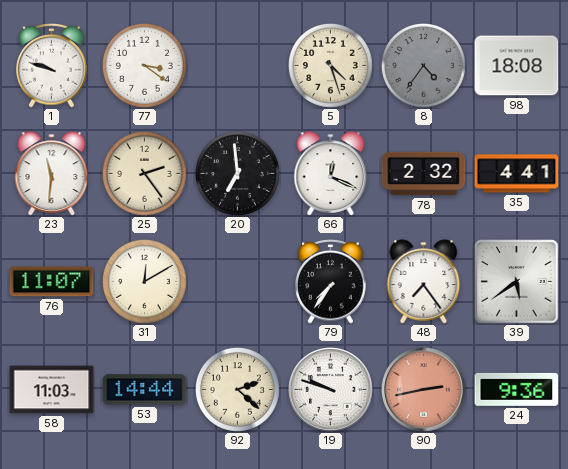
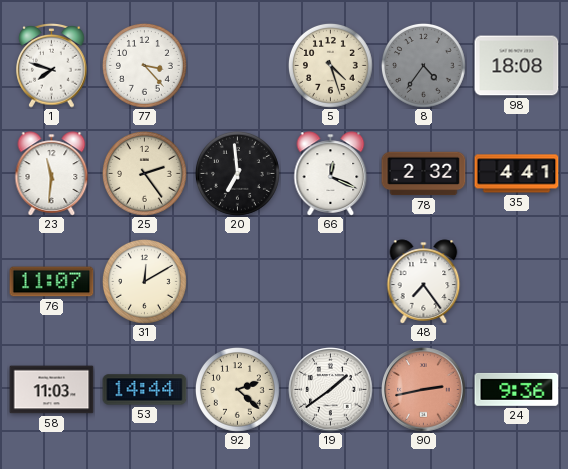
1: 9:48 -> 7:48 (52, 66)
77: 3:21 -> 3:23 (144, 65)
79: 7:36 -> none (331, 282)
39: 5:39 -> none (517, 282)
19: 9:48 -> 1:39 (331, 390)
